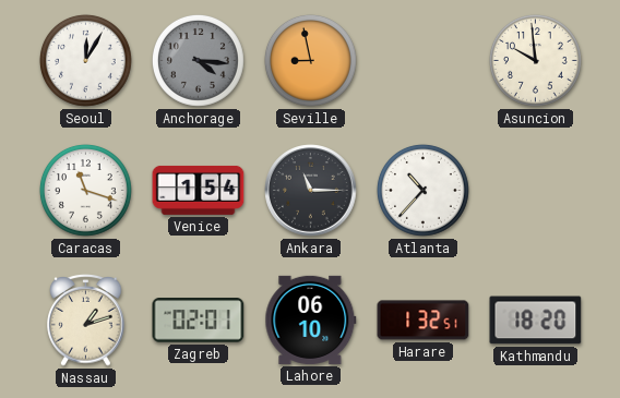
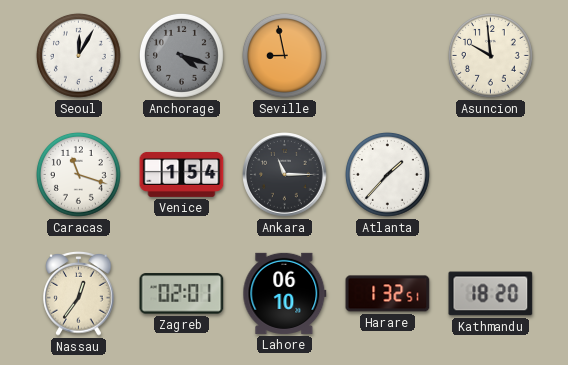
Anchorage: 4:16 -> 4:18 (182, 56)
Atlanta: 10:37 -> 1:37 (388, 175)
Nassau: 1:12 -> 12:36 (79, 294)
